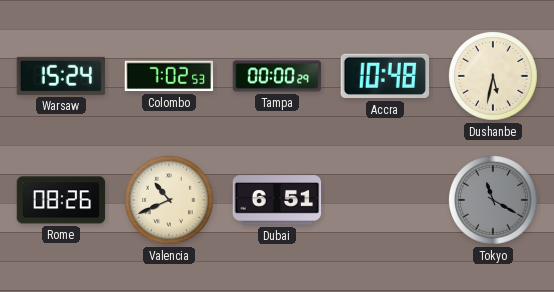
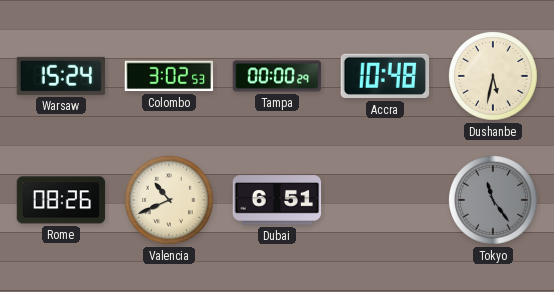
Colombo: 7:02 -> 3:02 (169, 76)
Tokyo: 11:20 -> 11:24 (494, 201)
